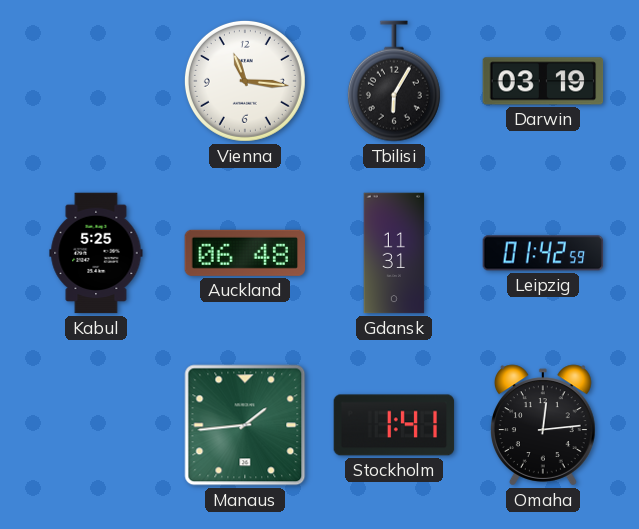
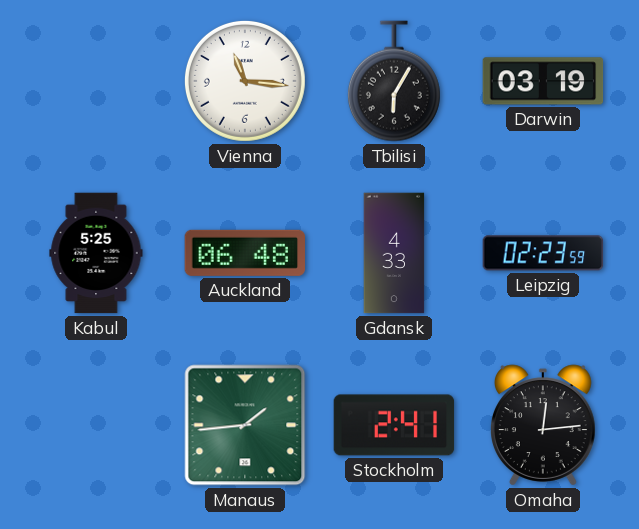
Gdansk: 11:31 -> 4:33 (394, 253)
Leipzig: 01:42 -> 02:23 (543, 253)
Stockholm: 1:41 -> 2:41 (394, 425)
